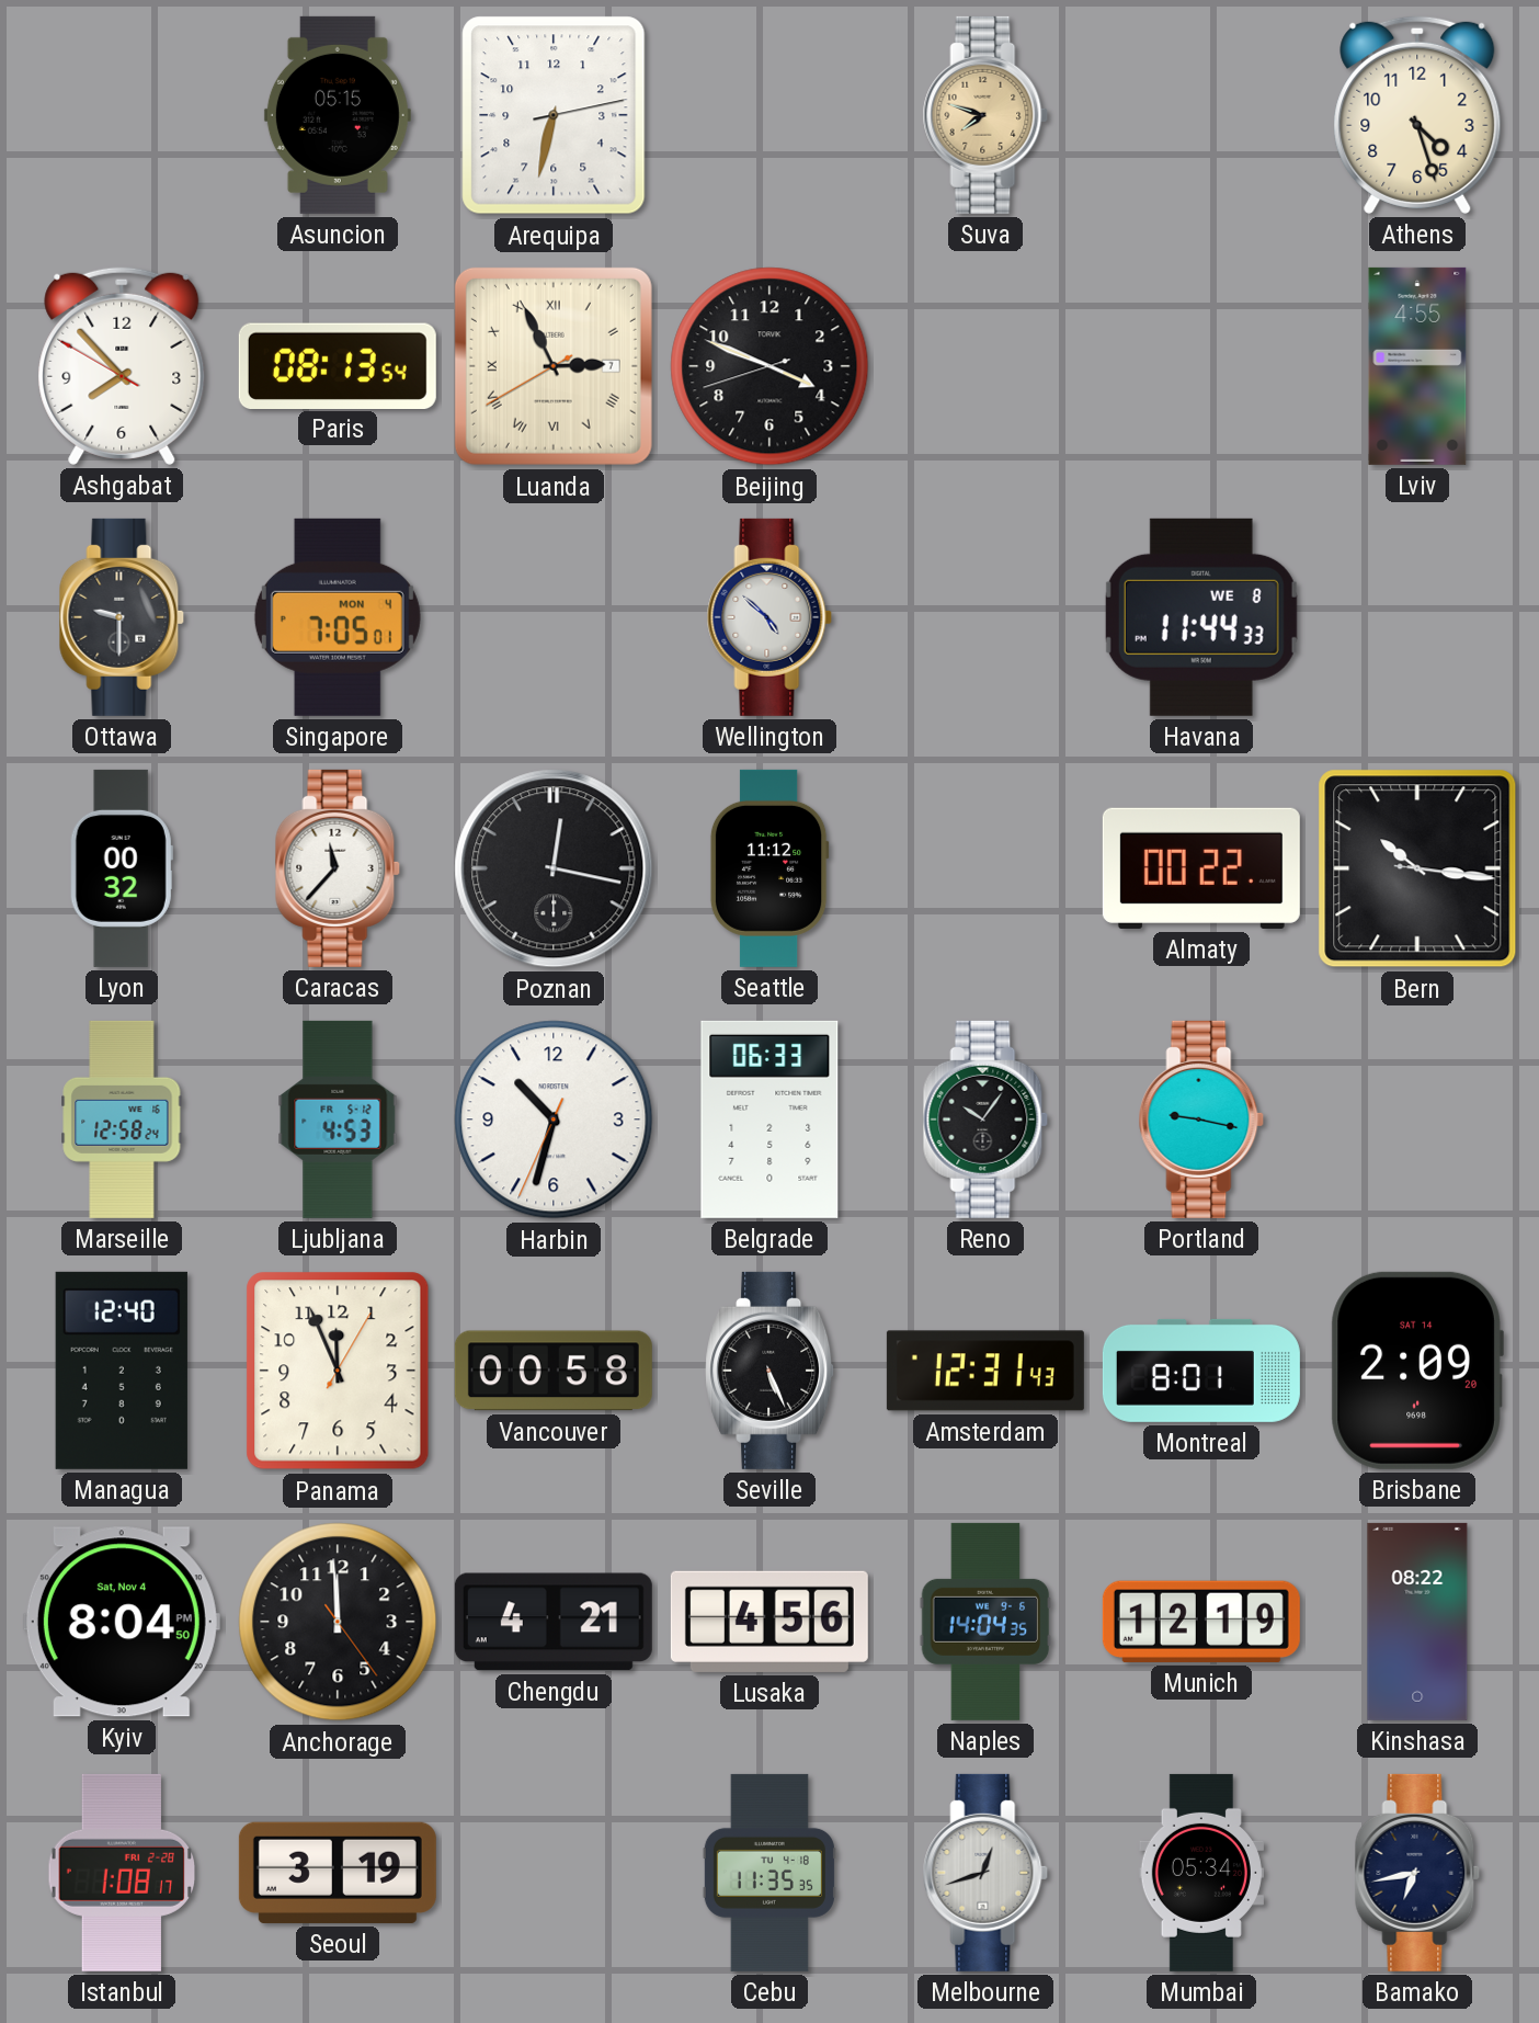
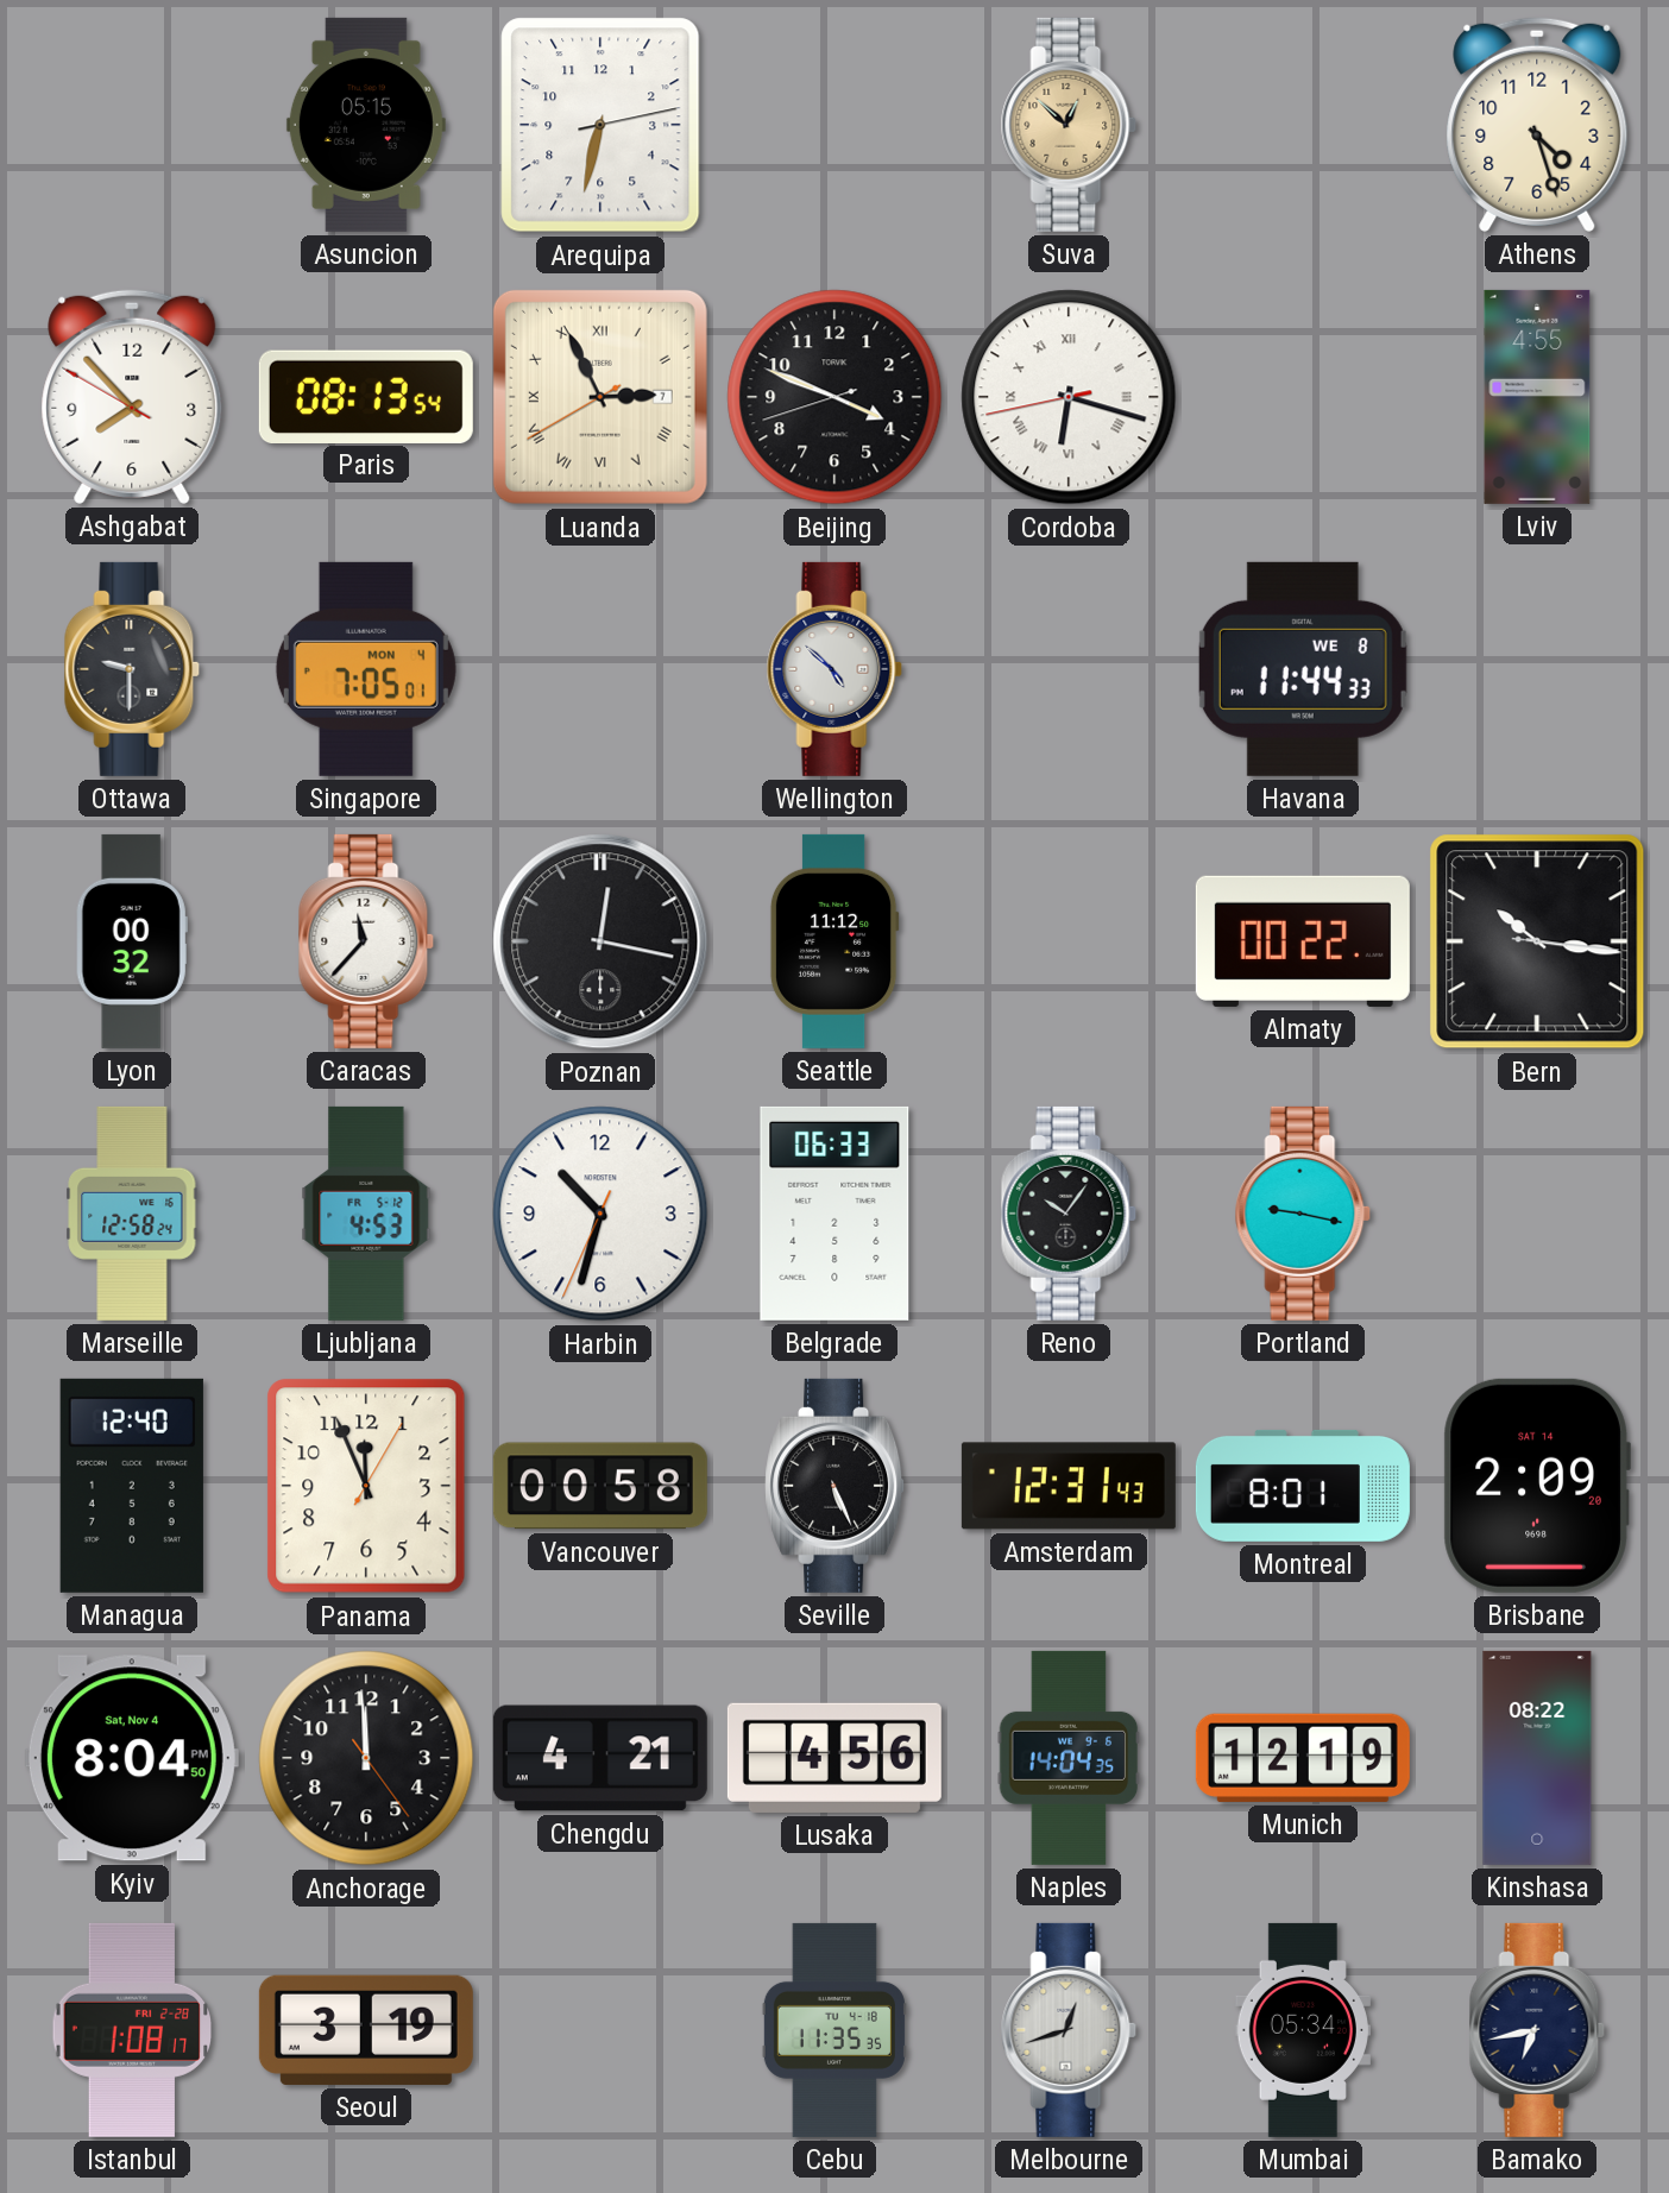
Suva: 7:48 -> 12:52 (1069, 125)
Cordoba: none -> 6:17 (1069, 397)
